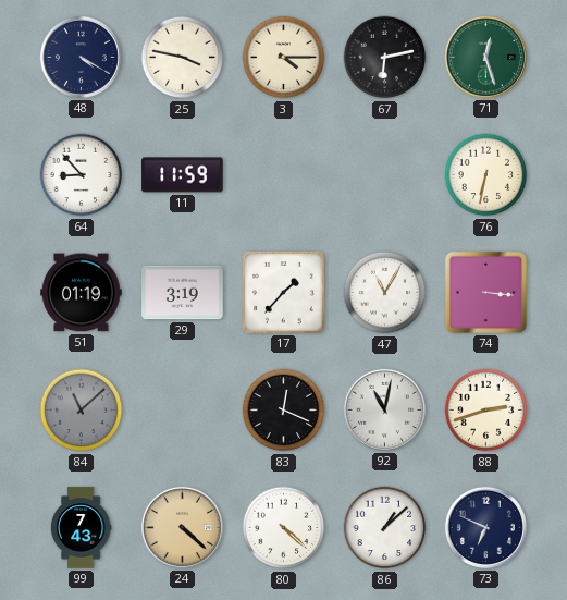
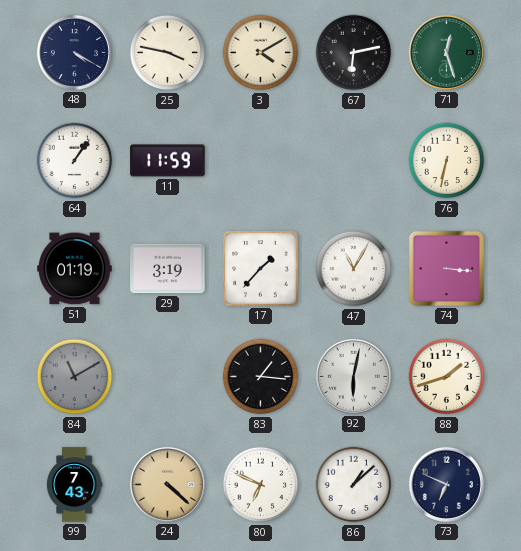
3: 4:15 -> 4:10 (261, 53)
64: 8:53 -> 1:06 (75, 161)
84: 11:08 -> 11:10 (75, 377)
83: 12:19 -> 1:16 (261, 377)
92: 11:02 -> 6:02 (353, 376)
88: 2:42 -> 1:42 (447, 377)
80: 4:22 -> 6:49 (261, 485)
